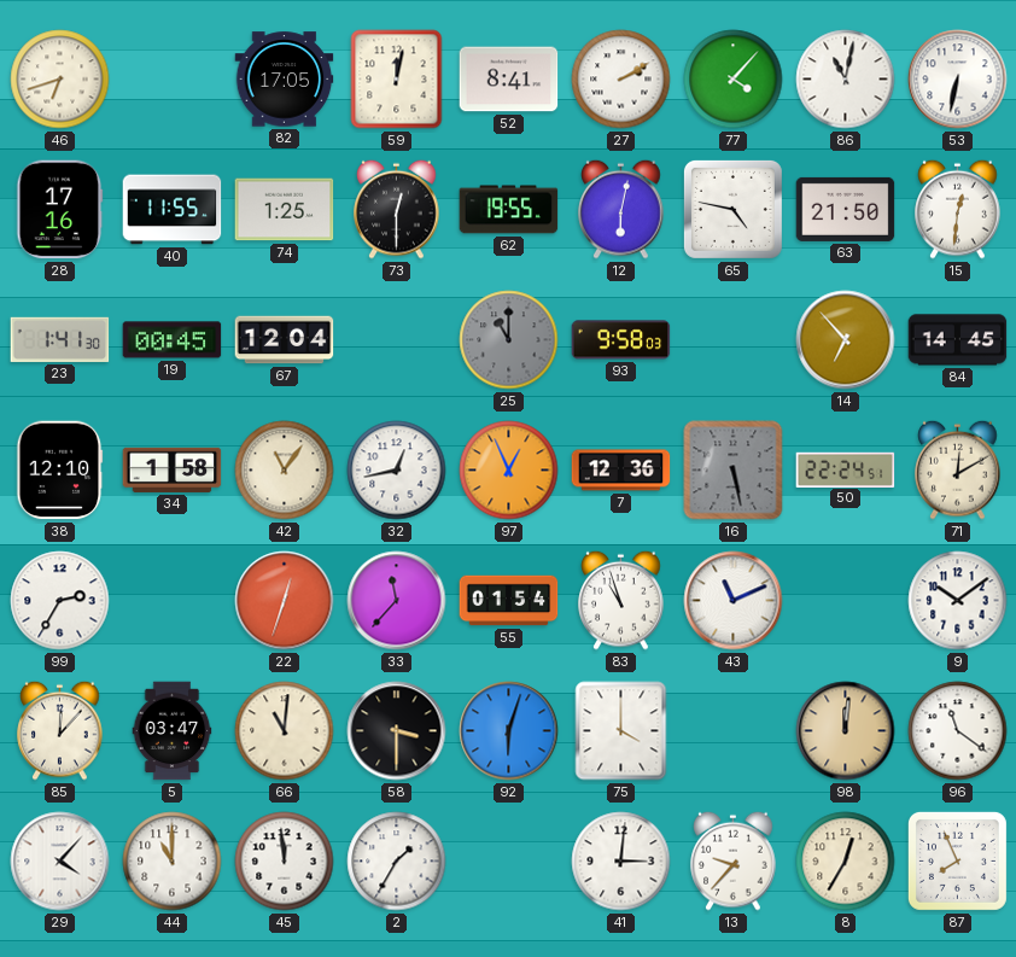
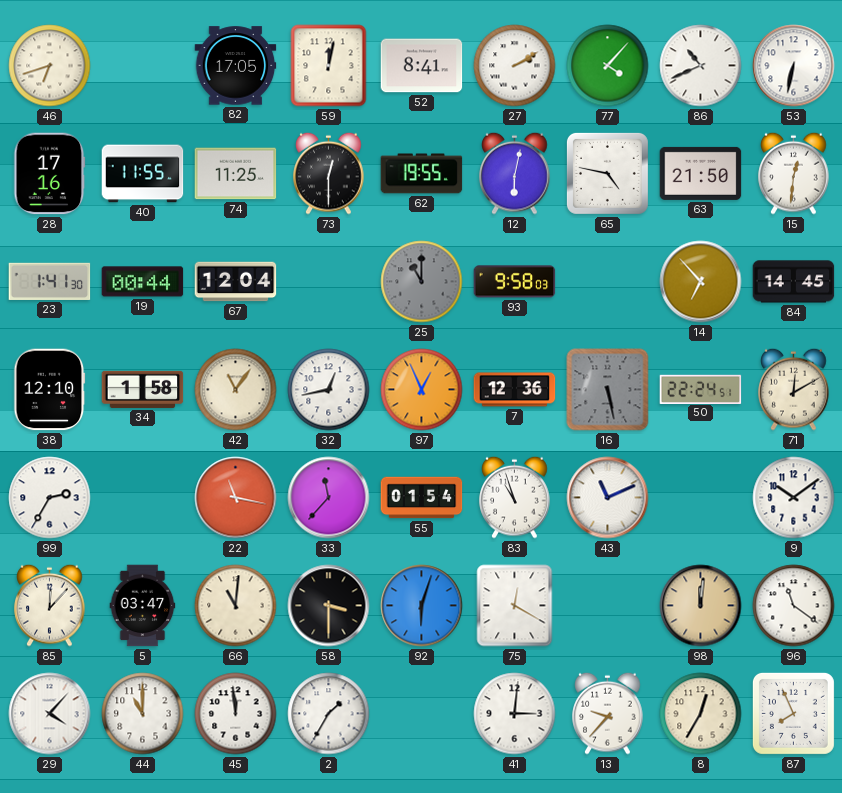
86: 11:02 -> 10:41 (701, 66)
74: 1:25 -> 11:25 (236, 174)
19: 00:45 -> 00:44 (143, 282)
22: 12:33 -> 11:17 (236, 498)
75: 4:00 -> 12:20 (515, 606)
